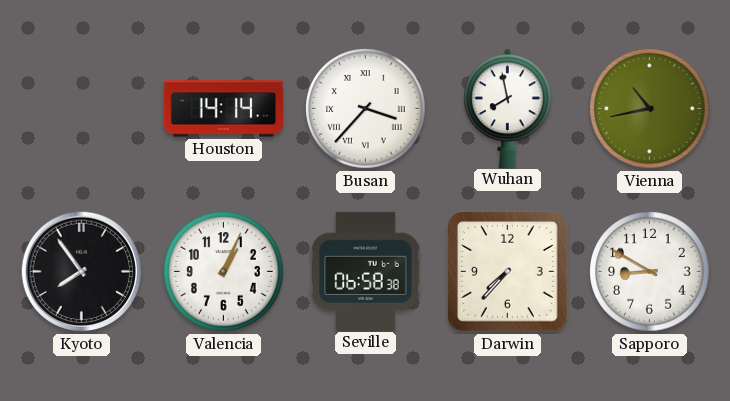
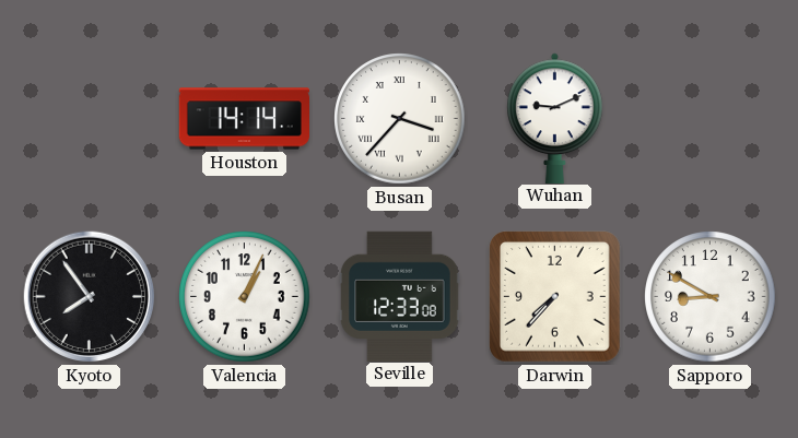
Wuhan: 7:58 -> 9:11 (555, 118)
Vienna: 10:43 -> none (650, 109)
Seville: 06:58 -> 12:33 (400, 296)
